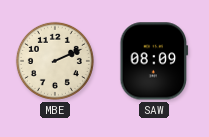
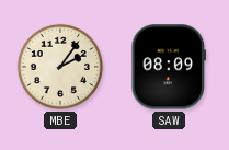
MBE: 2:11 -> 2:06 (60, 67)
